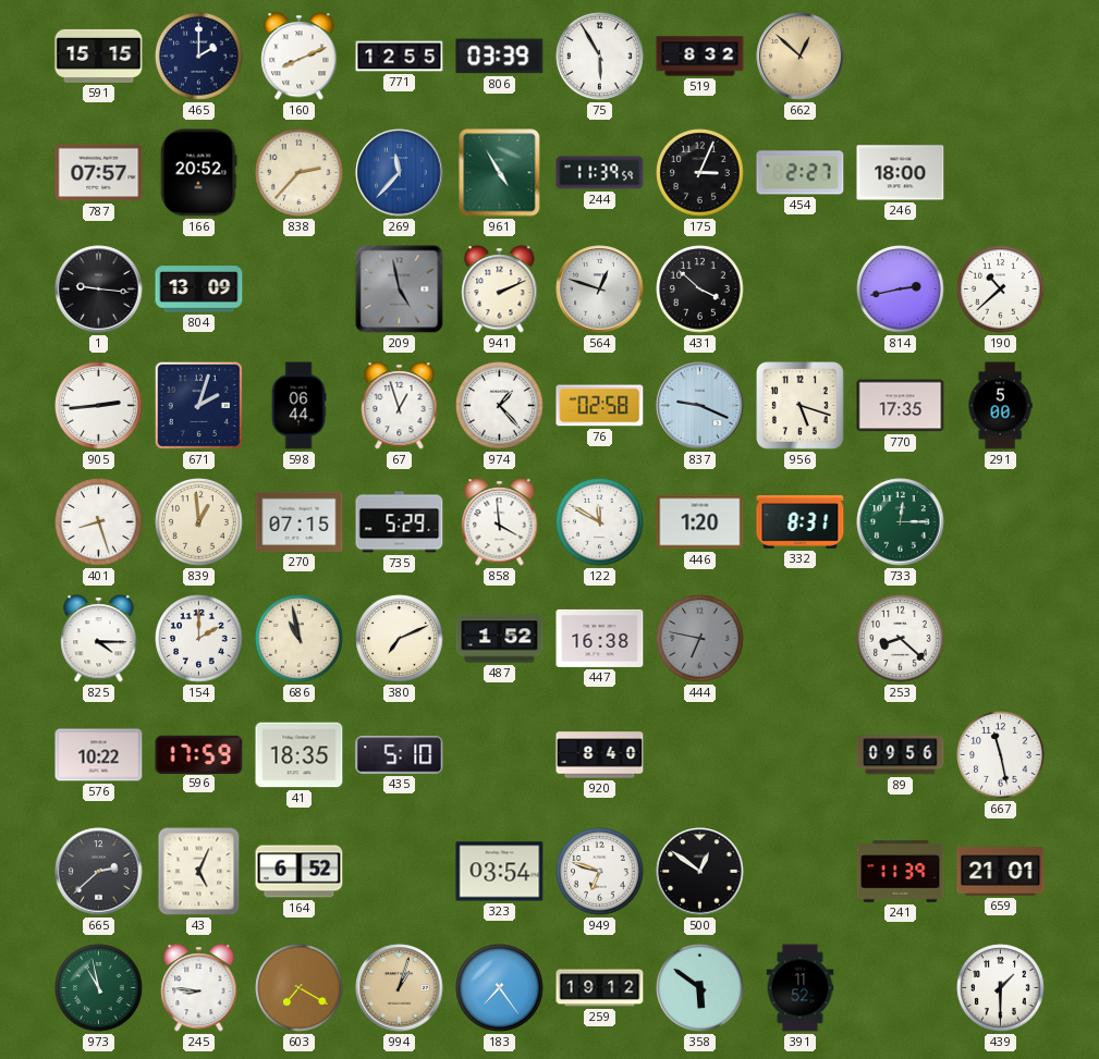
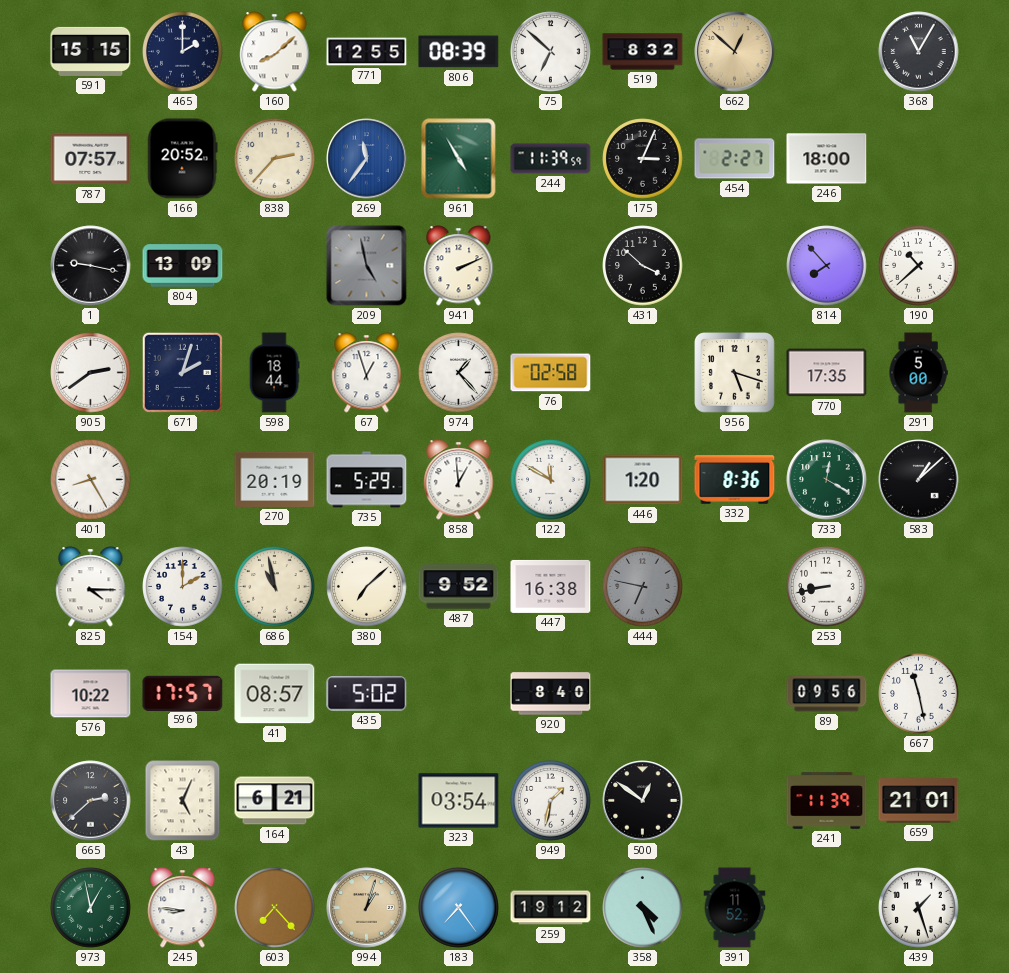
160: 8:11 -> 8:08 (275, 52)
806: 03:39 -> 08:39 (459, 52)
75: 5:55 -> 6:52 (551, 52)
368: none -> 11:05 (919, 52)
269: 11:37 -> 11:36 (367, 159)
1: 9:16 -> 9:17 (91, 266)
564: 12:48 -> none (600, 290)
814: 2:43 -> 7:53 (827, 266)
905: 2:44 -> 2:39 (91, 373)
598: 06:44 -> 18:44 (274, 373)
837: 9:19 -> none (700, 406)
401: 8:27 -> 8:25 (91, 480)
839: 12:59 -> none (199, 522)
270: 07:15 -> 20:19 (275, 479)
858: 3:59 -> 12:59 (459, 480)
332: 8:31 -> 8:36 (735, 480)
733: 12:15 -> 12:20 (827, 480)
583: none -> 1:08 (919, 480)
380: 7:11 -> 7:08 (367, 587)
487: 1:52 -> 9:52 (459, 587)
253: 8:22 -> 8:43 (827, 587)
596: 17:59 -> 17:57 (183, 693)
41: 18:35 -> 08:57 (275, 694)
435: 5:10 -> 5:02 (367, 694)
164: 6:52 -> 6:21 (275, 801)
949: 6:48 -> 1:32 (551, 801)
973: 10:58 -> 12:58 (91, 908)
603: 7:20 -> 7:23 (275, 908)
358: 5:51 -> 4:26 (643, 908)
439: 1:30 -> 1:27 (919, 908)
